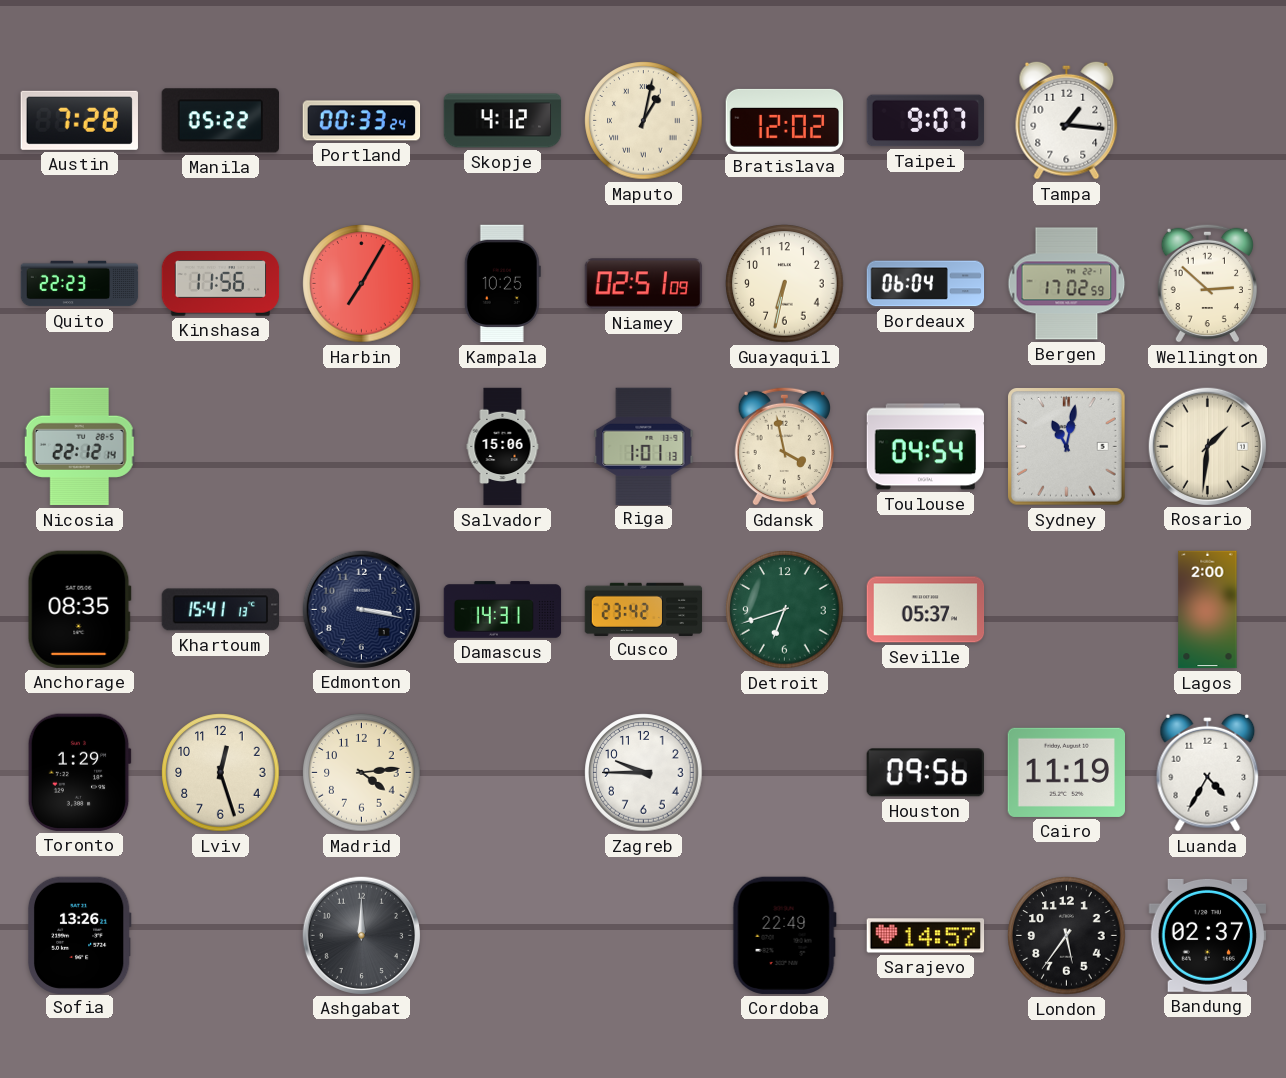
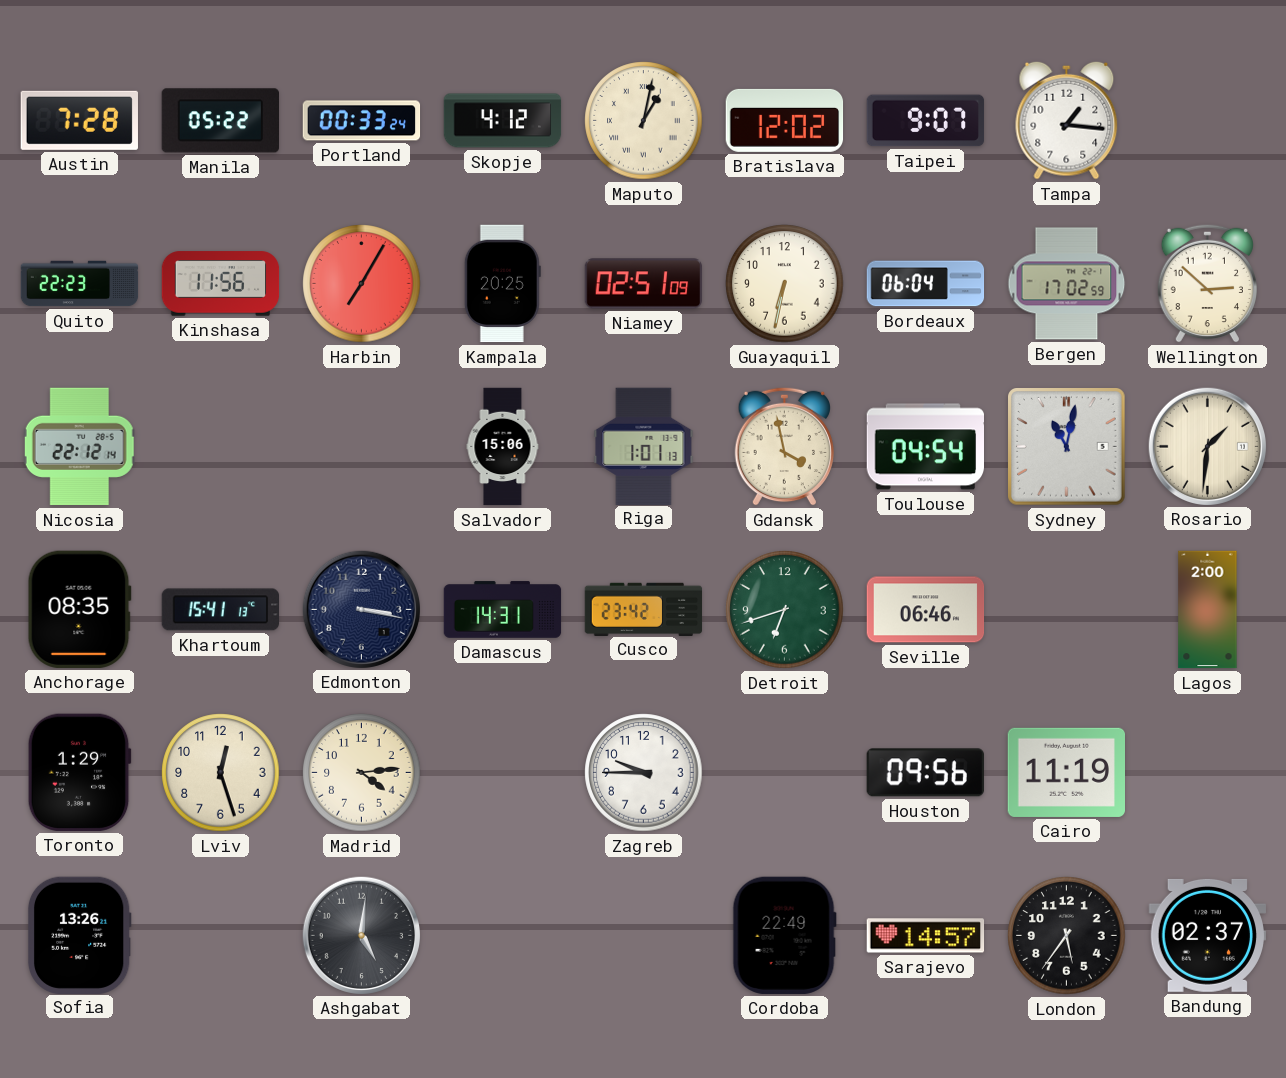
Kampala: 10:25 -> 20:25 (502, 284)
Seville: 05:37 -> 06:46 (926, 610)
Luanda: 4:35 -> none (1208, 772)
Ashgabat: 12:00 -> 5:01 (361, 935)
